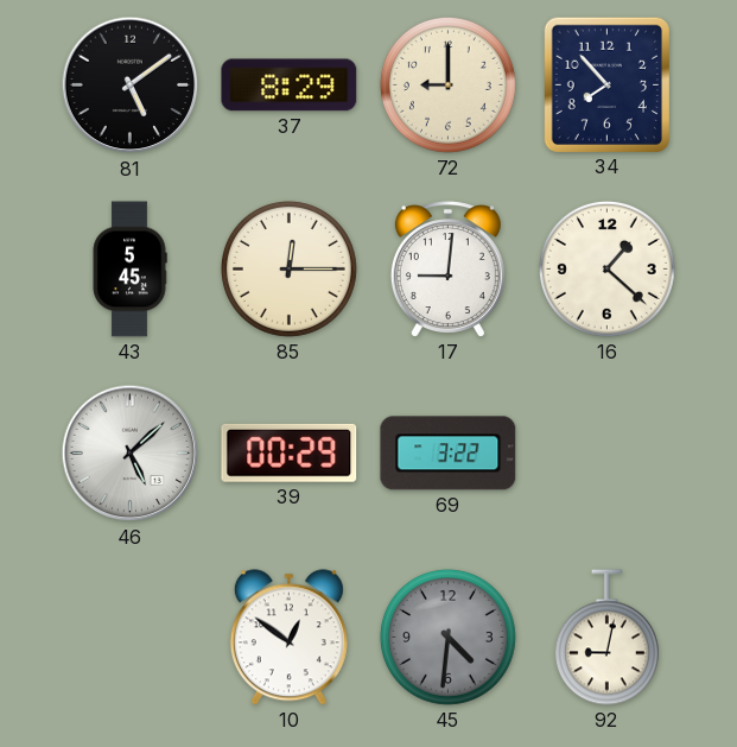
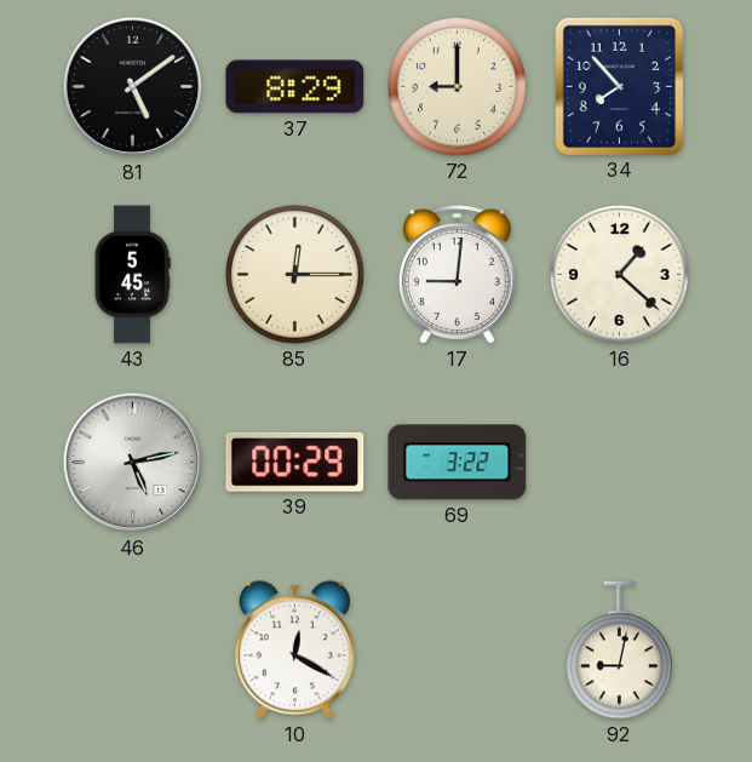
46: 5:08 -> 5:13 (133, 463)
10: 12:51 -> 12:20 (294, 651)
45: 4:31 -> none (447, 637)
